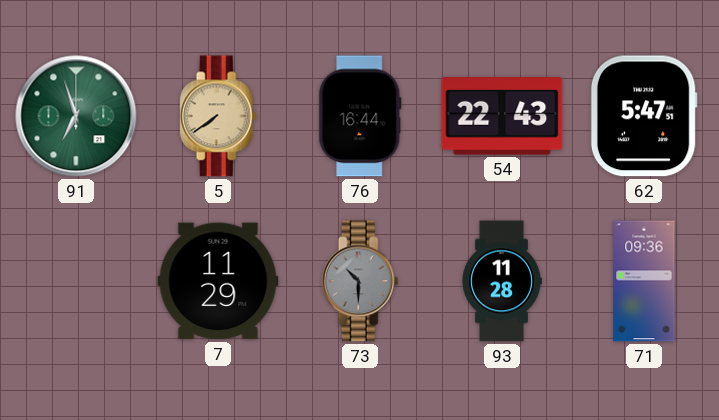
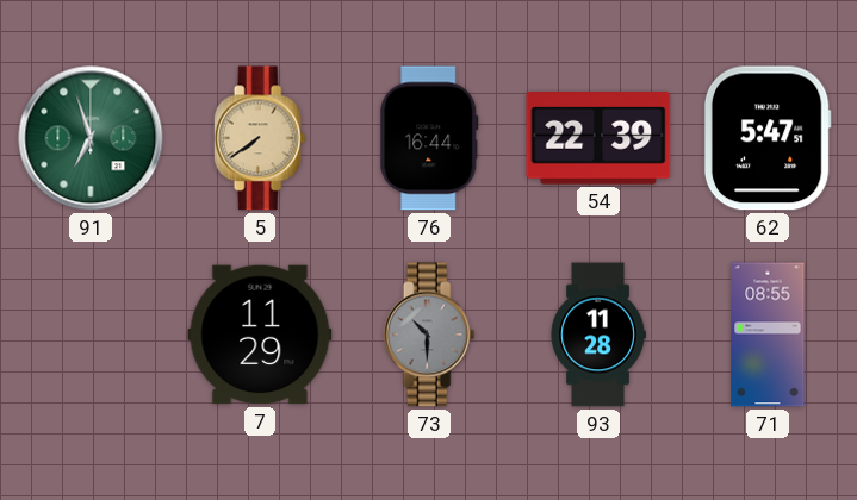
54: 22:43 -> 22:39 (598, 138)
71: 09:36 -> 08:55 (768, 335)
